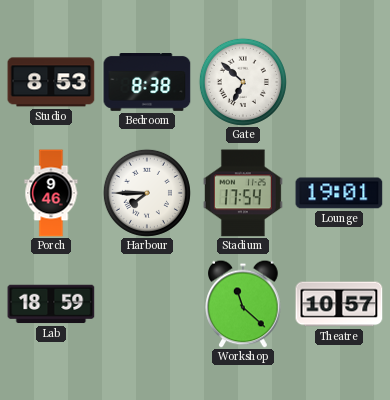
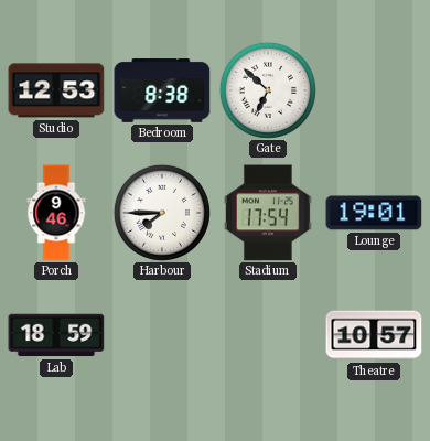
Studio: 8:53 -> 12:53 (56, 90)
Workshop: 11:22 -> none (243, 304)
